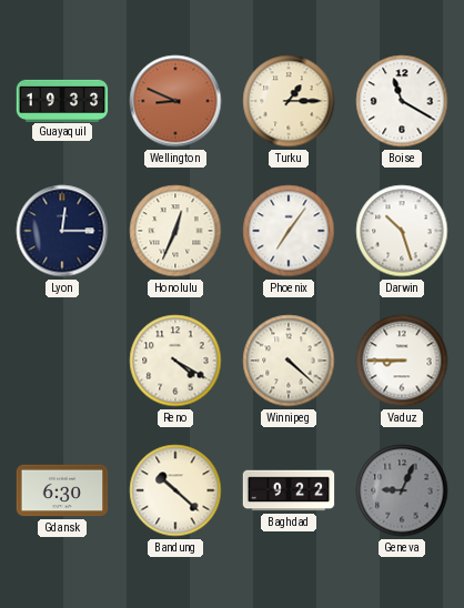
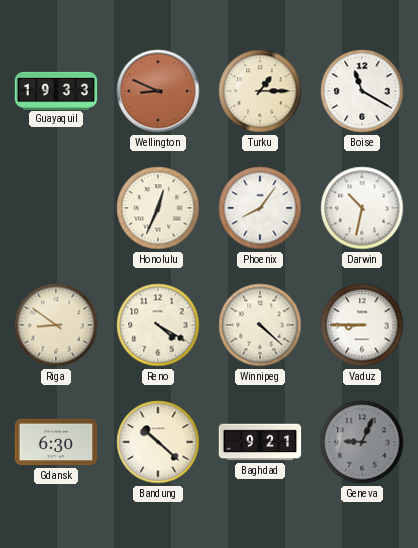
Lyon: 12:15 -> none (62, 231)
Phoenix: 7:06 -> 8:06 (260, 208)
Darwin: 10:27 -> 10:32 (362, 208)
Riga: none -> 8:51 (56, 325)
Baghdad: 9:22 -> 9:21 (260, 442)
